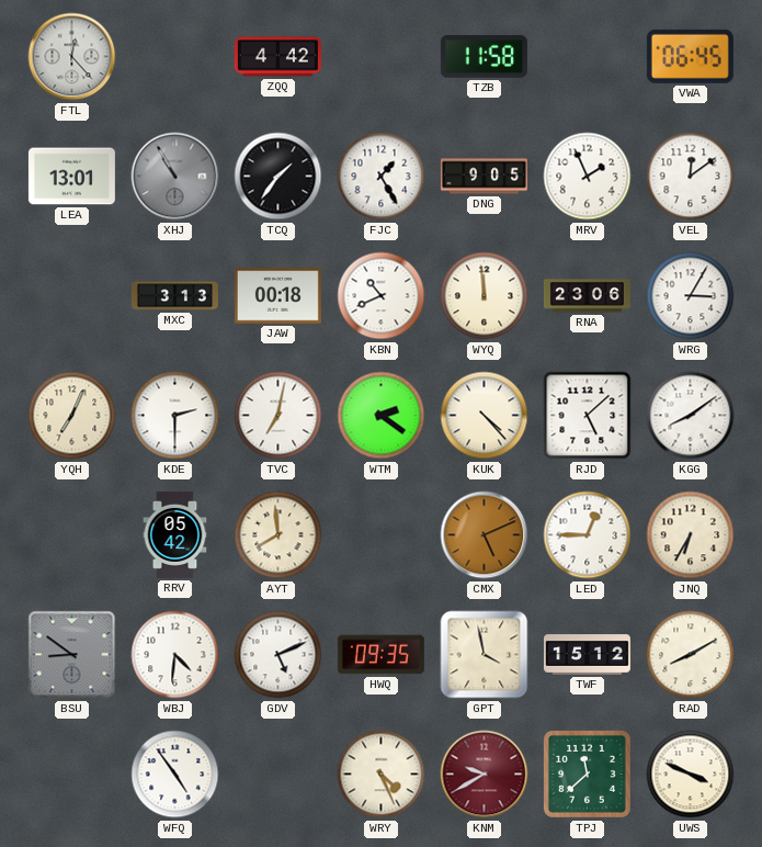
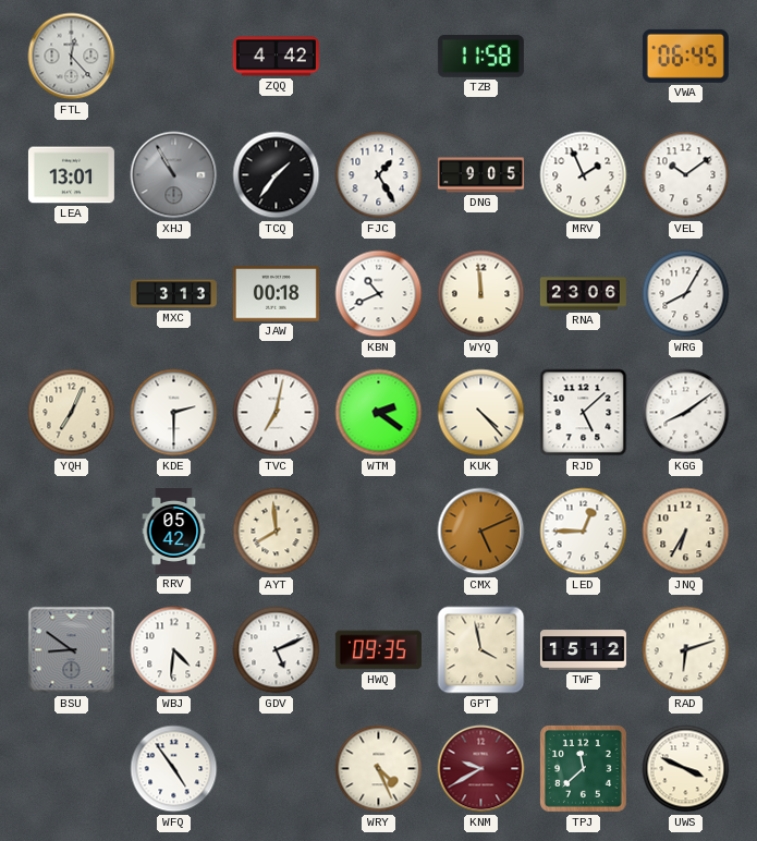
VEL: 12:09 -> 10:09 (686, 175)
WRG: 3:05 -> 8:05 (686, 294)
RAD: 8:10 -> 6:12 (686, 650)
